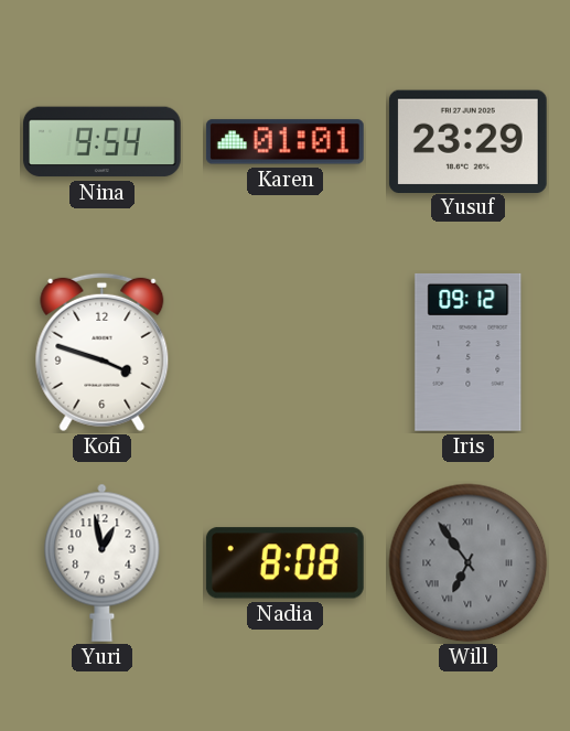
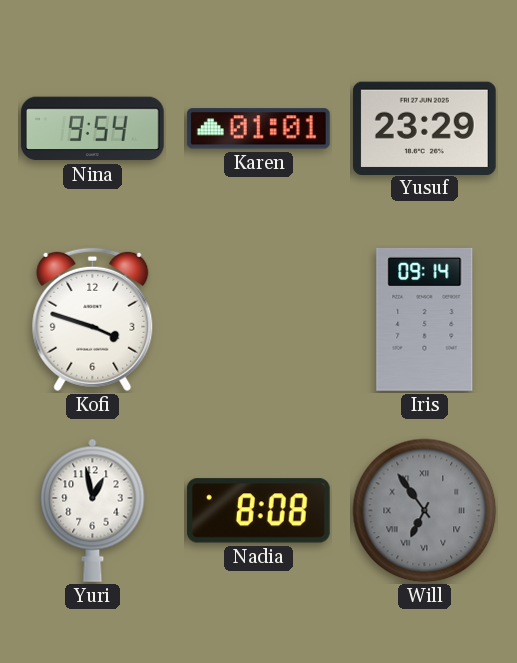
Iris: 09:12 -> 09:14 (425, 319)
